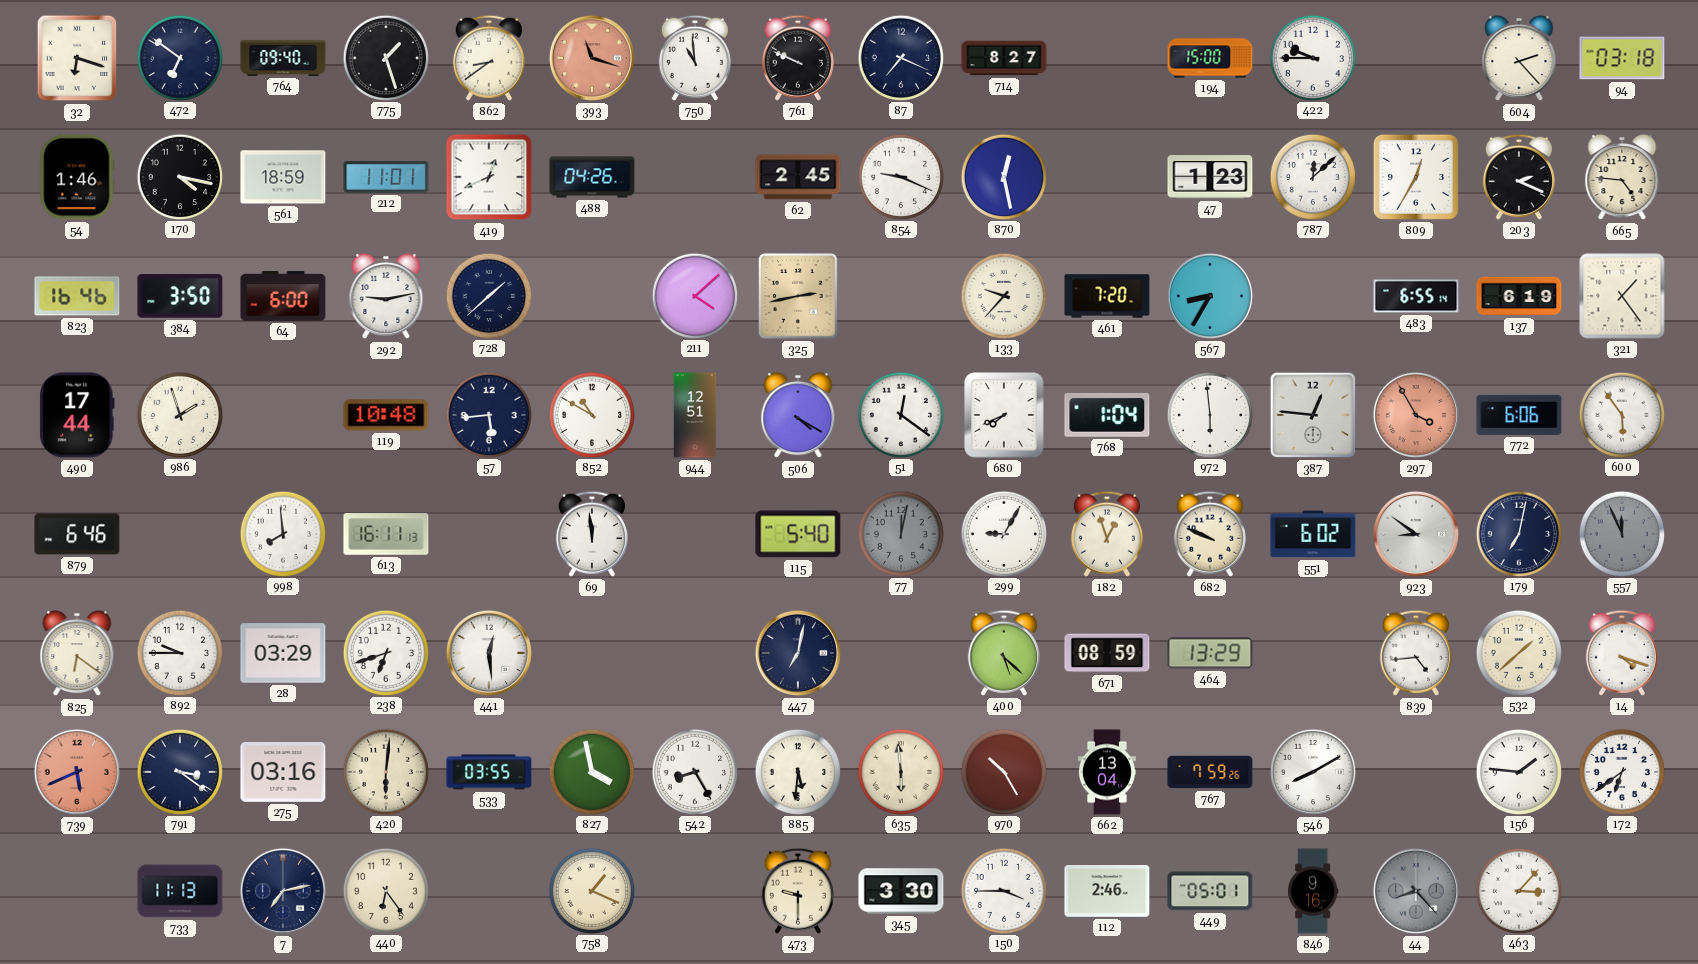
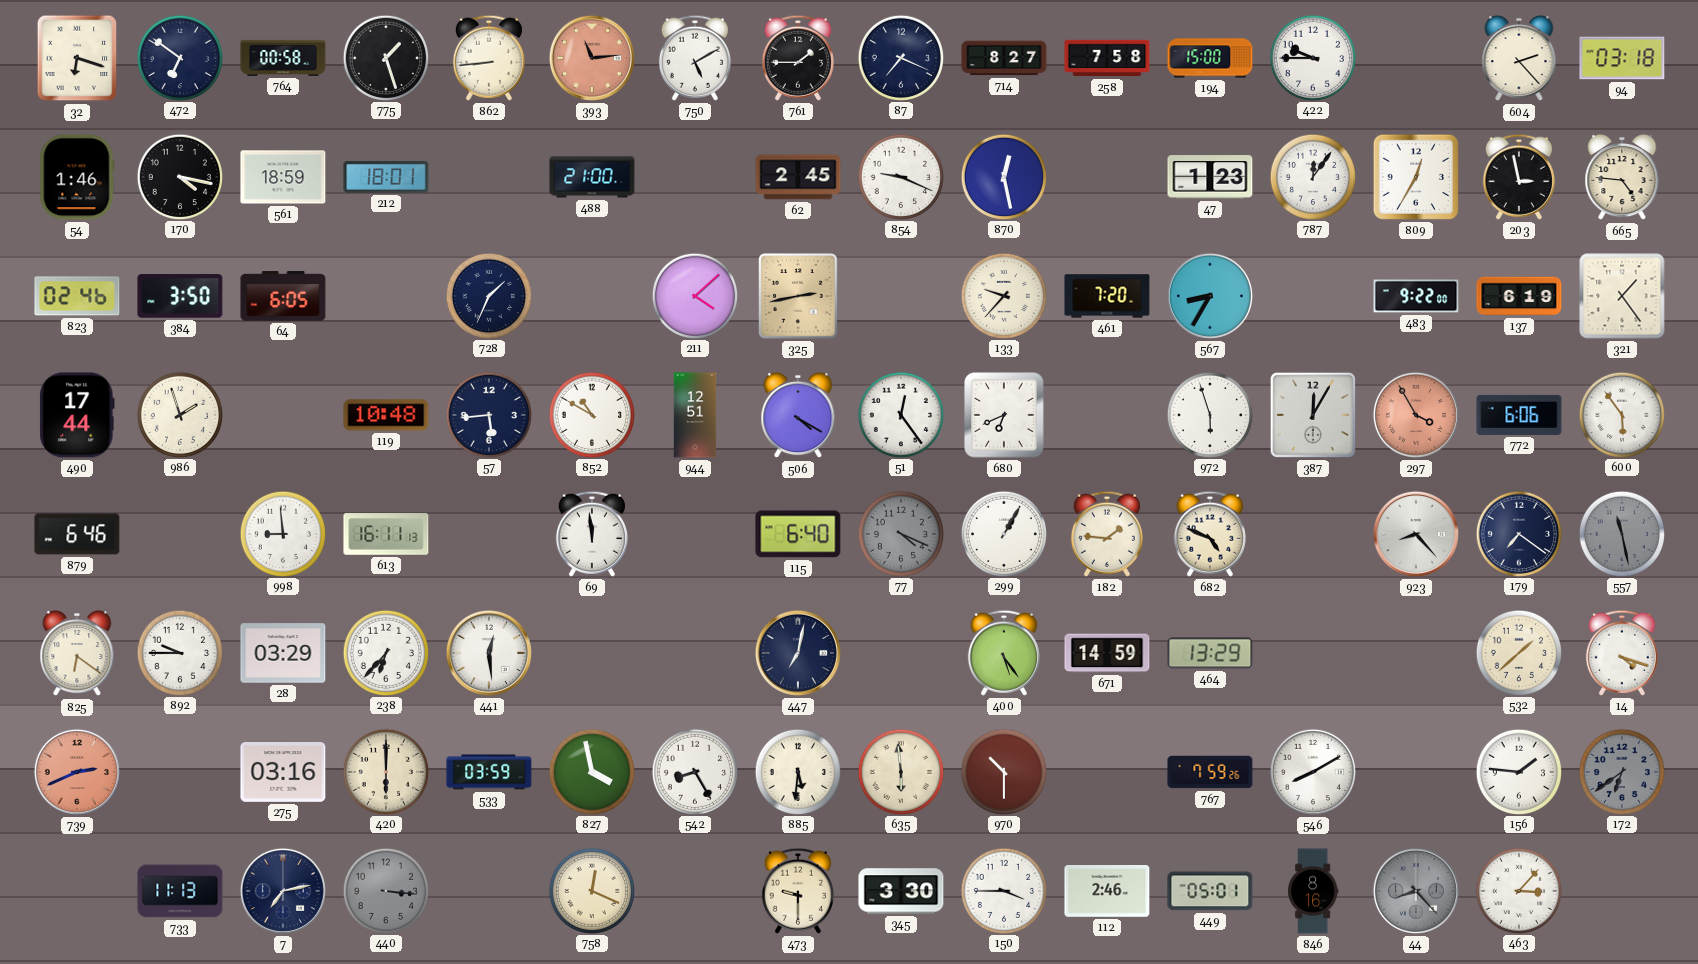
764: 09:40 -> 00:58 (283, 58)
862: 8:39 -> 8:44 (489, 58)
393: 11:18 -> 11:14 (592, 58)
750: 10:59 -> 5:10 (695, 58)
761: 9:49 -> 1:45 (798, 58)
258: none -> 7:58 (1107, 58)
212: 11:01 -> 18:01 (386, 178)
419: 12:41 -> none (489, 177)
488: 04:26 -> 21:00 (592, 177)
787: 12:08 -> 12:06 (1312, 176)
203: 2:19 -> 2:58 (1519, 177)
823: 16:46 -> 02:46 (77, 296)
64: 6:00 -> 6:05 (283, 296)
292: 9:13 -> none (386, 296)
728: 1:38 -> 1:34 (488, 295)
483: 6:55 -> 9:22 (1416, 296)
51: 12:21 -> 12:24 (900, 414)
680: 7:41 -> 6:41 (1004, 415)
768: 1:04 -> none (1107, 415)
972: 5:59 -> 5:57 (1209, 414)
387: 12:46 -> 12:05 (1313, 415)
998: 7:59 -> 8:59 (282, 533)
115: 5:40 -> 6:40 (798, 534)
77: 12:02 -> 4:19 (900, 533)
299: 9:05 -> 1:05 (1003, 533)
182: 12:57 -> 1:46 (1107, 534)
682: 9:49 -> 4:49 (1210, 534)
551: 6:02 -> none (1313, 534)
923: 8:51 -> 8:23 (1416, 534)
179: 7:02 -> 7:21 (1518, 533)
557: 11:56 -> 11:28 (1621, 533)
238: 6:42 -> 6:37 (385, 652)
400: 5:22 -> 5:24 (1004, 653)
671: 08:59 -> 14:59 (1107, 653)
839: 4:44 -> none (1416, 653)
739: 5:41 -> 2:41 (77, 772)
791: 3:21 -> none (179, 771)
420: 6:01 -> 6:00 (385, 771)
533: 03:55 -> 03:59 (489, 772)
970: 10:25 -> 10:30 (1003, 771)
662: 13:04 -> none (1107, 772)
172 dial: white -> grey (1621, 771)
440: 6:24 -> 3:16 (385, 890)
440 dial: cream -> grey (385, 890)
758: 1:19 -> 12:19 (591, 890)
846: 9:16 -> 8:16 (1314, 891)
